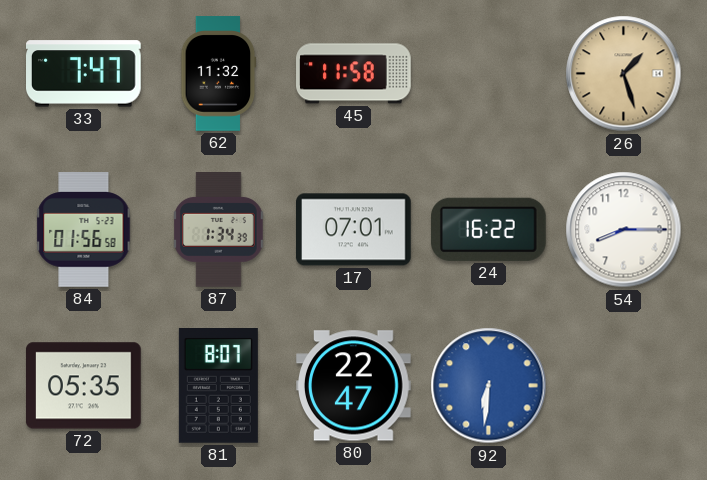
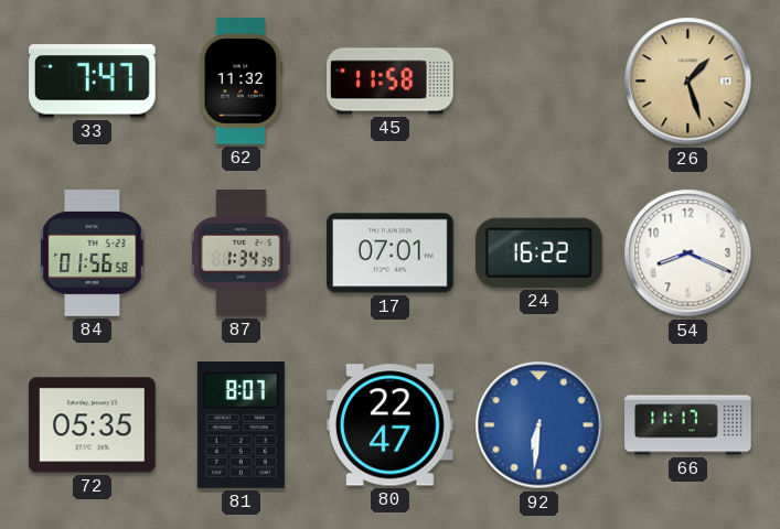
54: 8:15 -> 8:19 (688, 253)
66: none -> 11:17 (688, 425)
